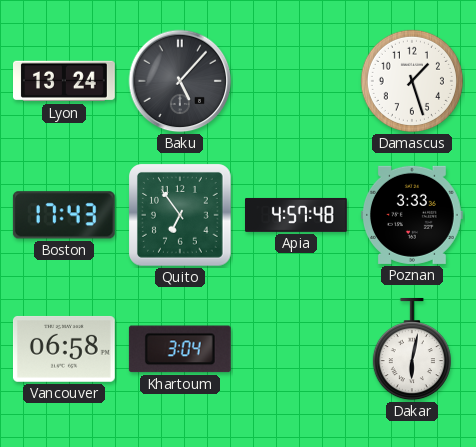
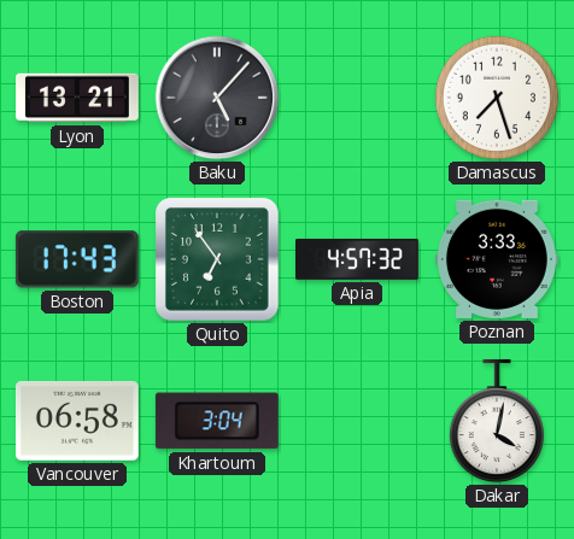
Lyon: 13:24 -> 13:21 (78, 98)
Damascus: 1:27 -> 7:27 (497, 98)
Apia: 4:57:48 -> 4:57:32 (358, 259)
Dakar: 6:02 -> 4:02 (497, 421)
